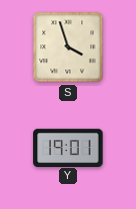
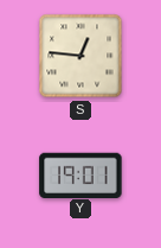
S: 3:57 -> 12:46 (80, 56)
